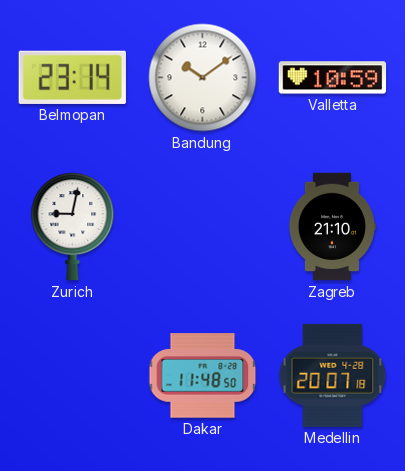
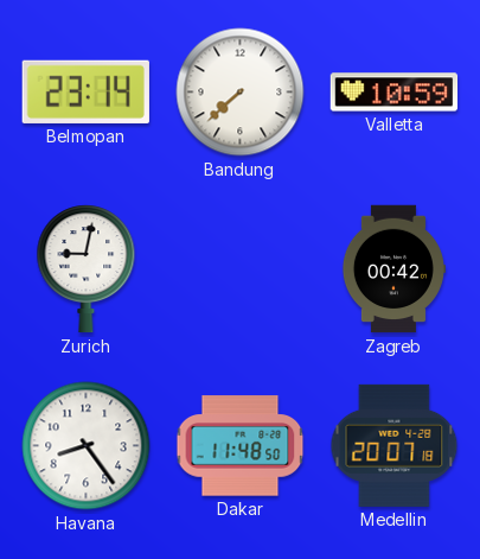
Bandung: 10:09 -> 7:38 (241, 93)
Zagreb: 21:10 -> 00:42 (393, 269)
Havana: none -> 8:24 (87, 446)
